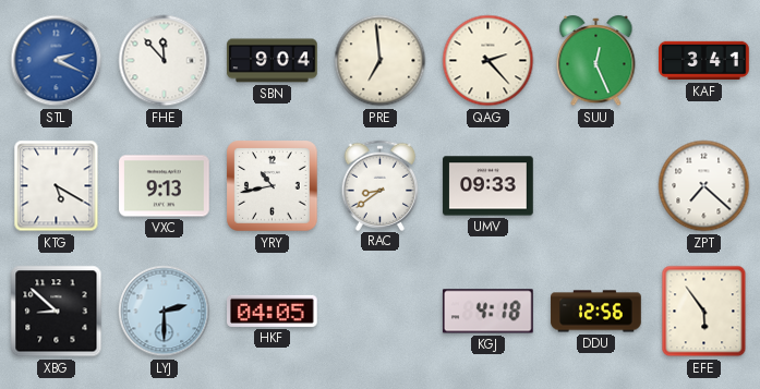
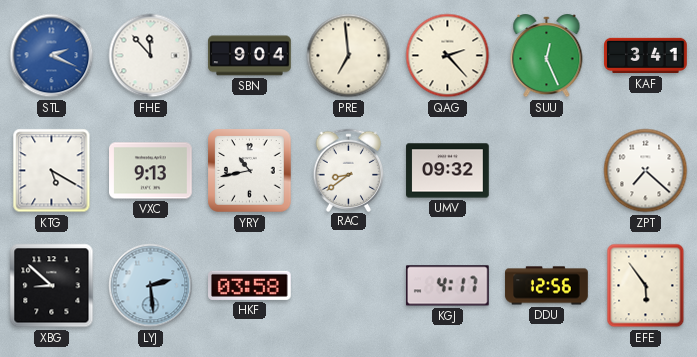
UMV: 09:33 -> 09:32 (448, 171)
LYJ: 2:30 -> 2:29 (151, 286)
HKF: 04:05 -> 03:58 (250, 285)
KGJ: 4:18 -> 4:17 (447, 286)
